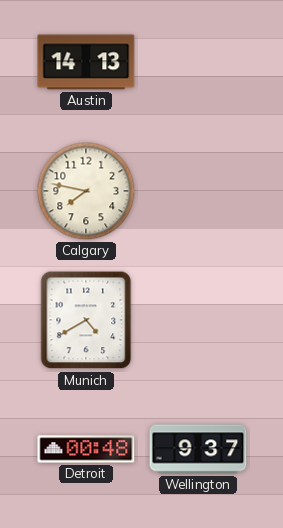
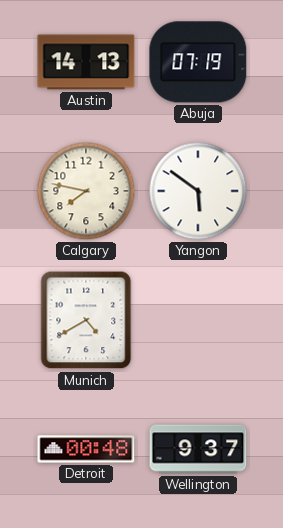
Abuja: none -> 07:19 (198, 62)
Yangon: none -> 5:51 (198, 191)
